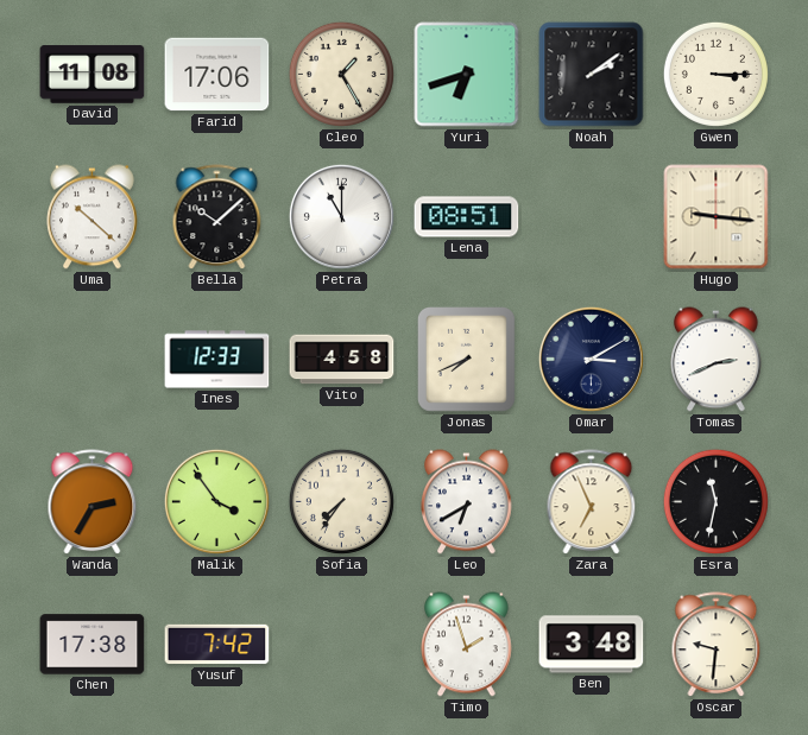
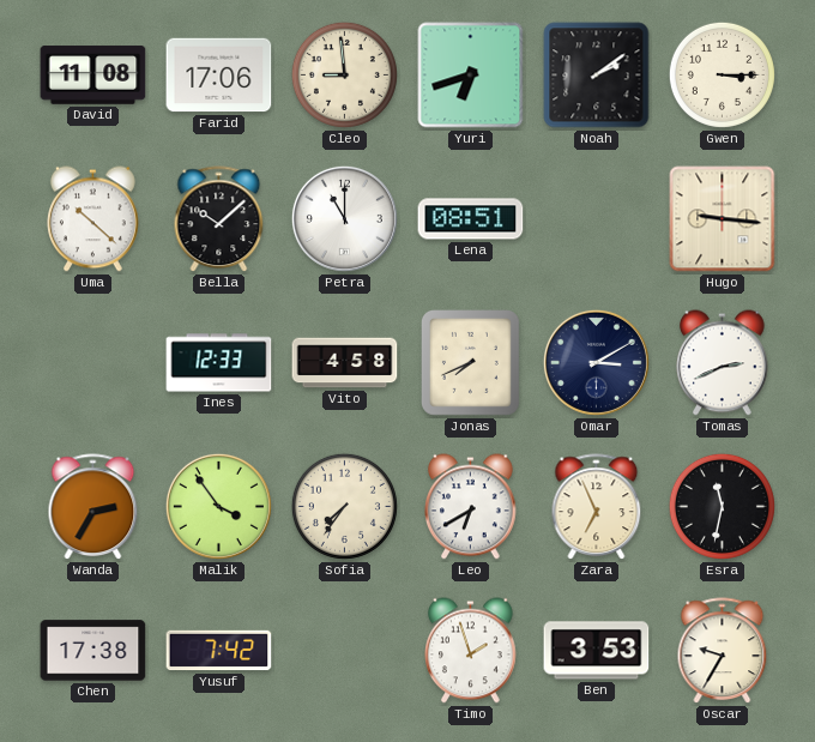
Cleo: 1:25 -> 8:59 (344, 74)
Ben: 3:48 -> 3:53 (597, 651)
Oscar: 9:31 -> 9:35 (723, 651)
